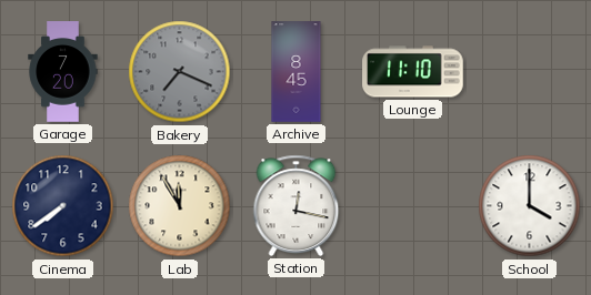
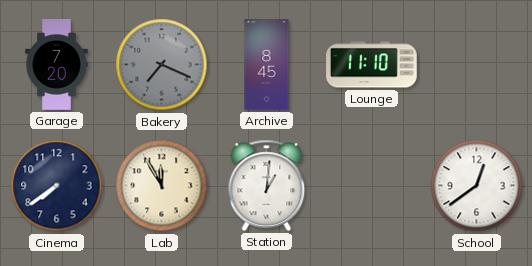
Station: 12:17 -> 1:01 (267, 185)
School: 4:00 -> 12:39 (477, 186)
